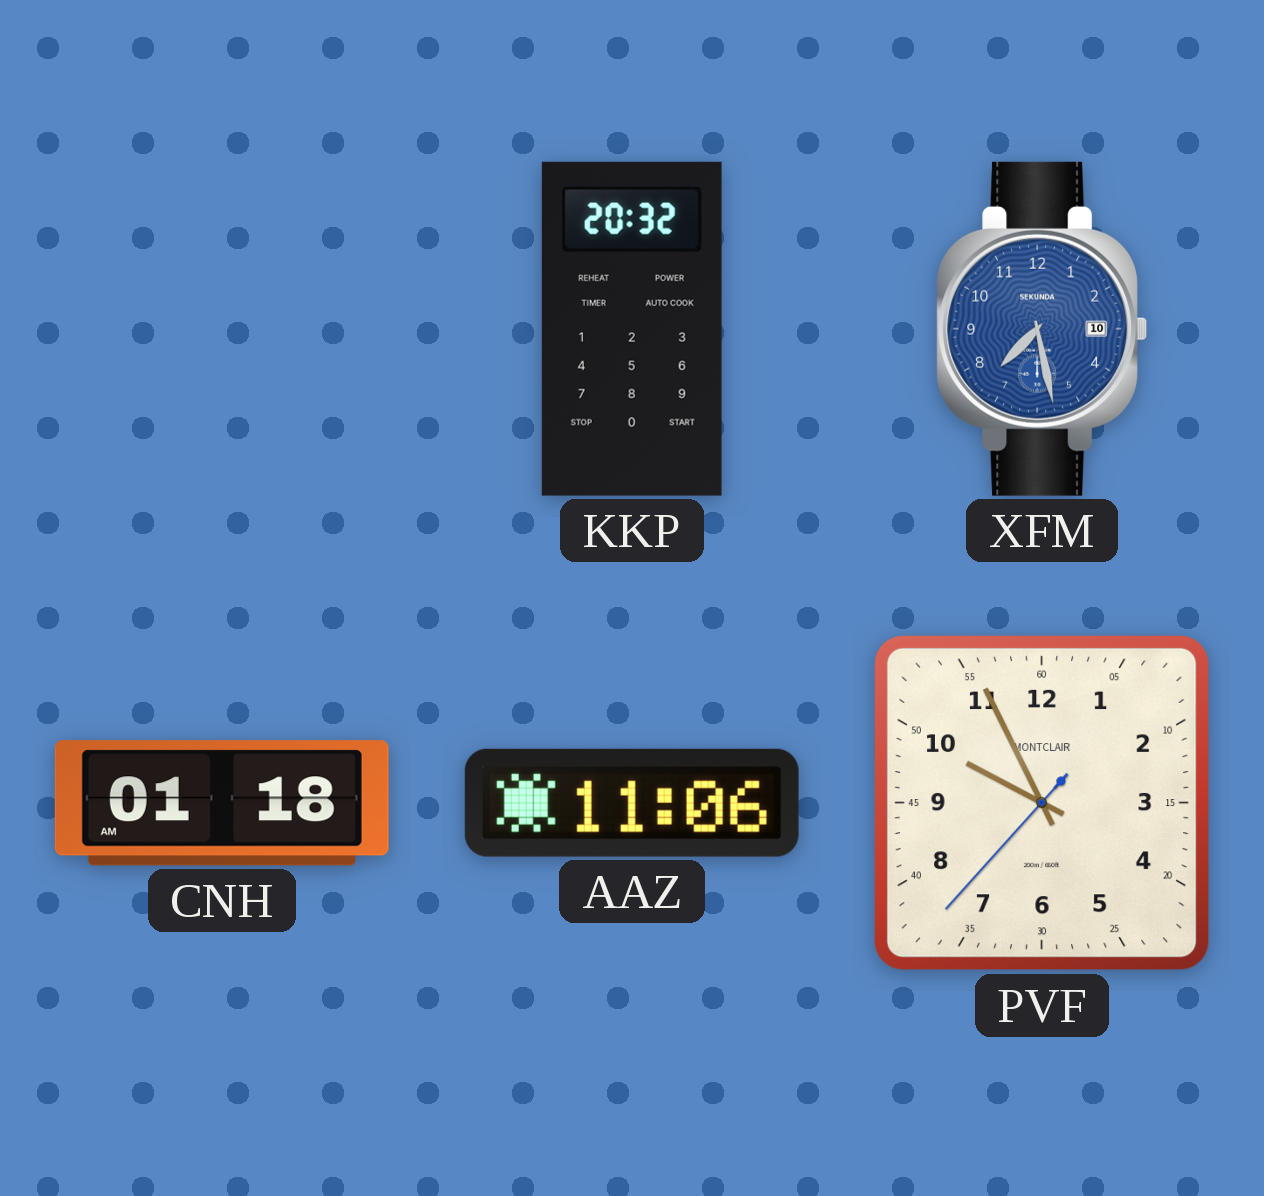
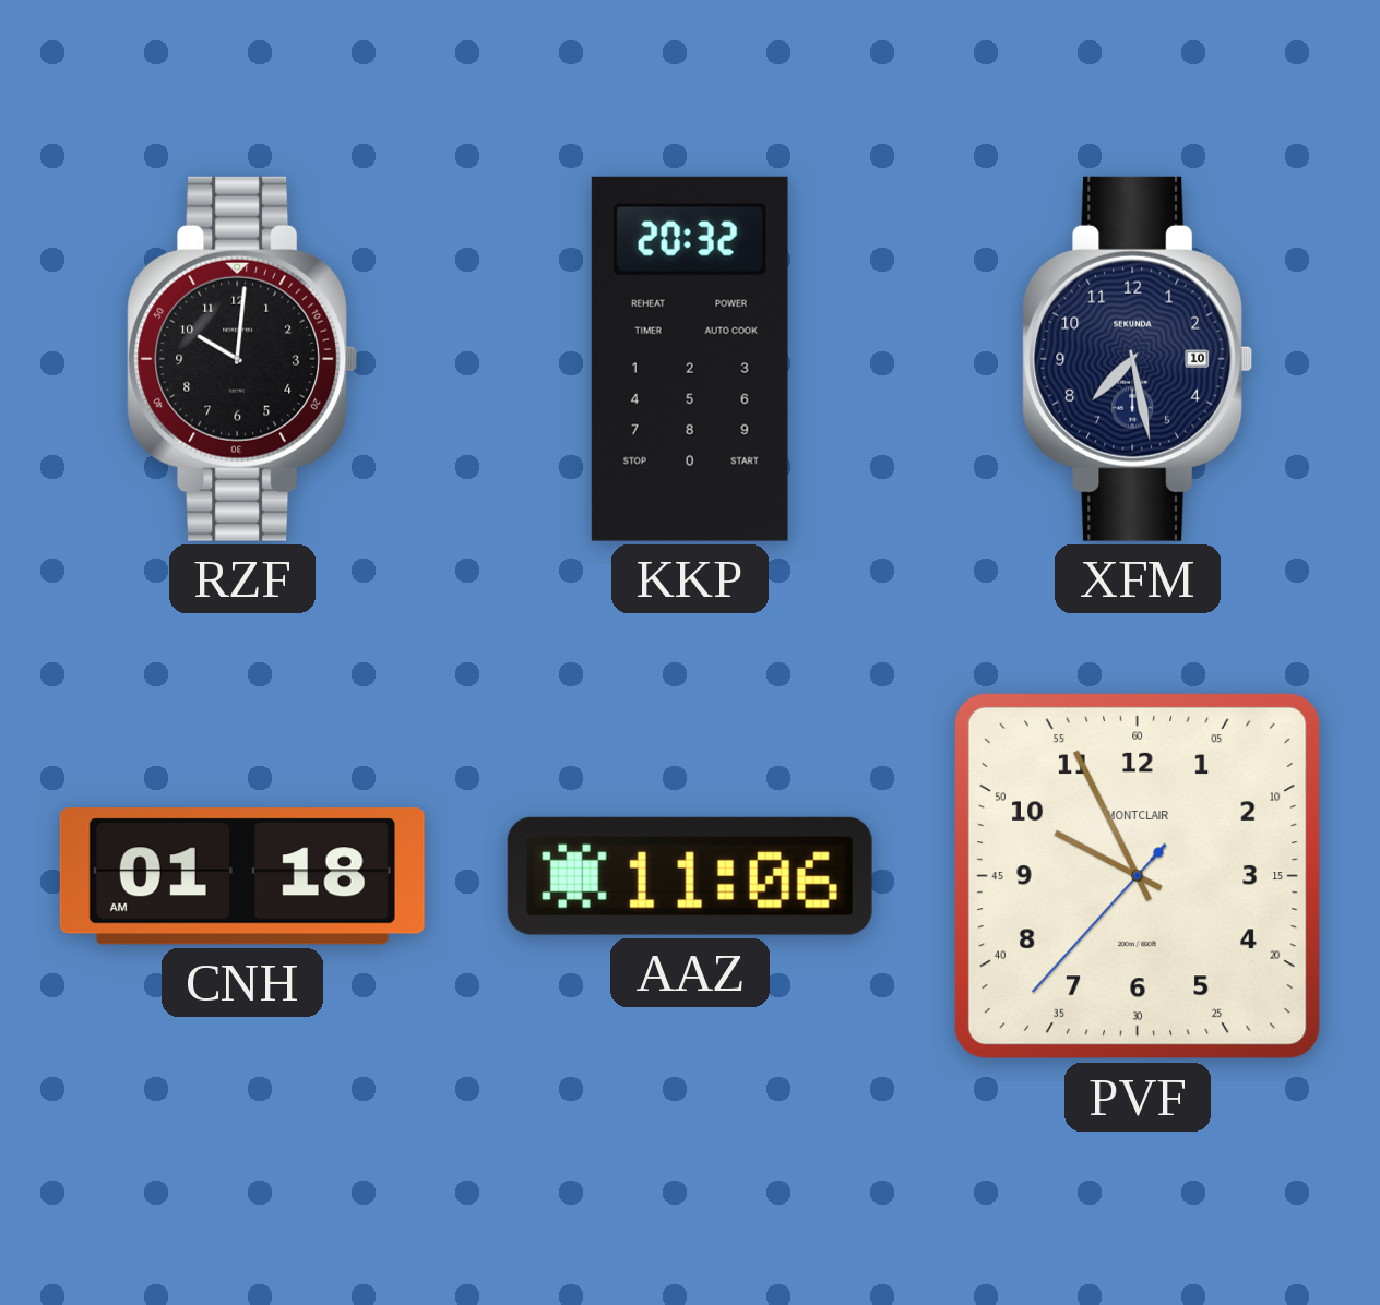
RZF: none -> 10:01 (242, 359)
XFM dial: blue -> navy (1138, 359)
